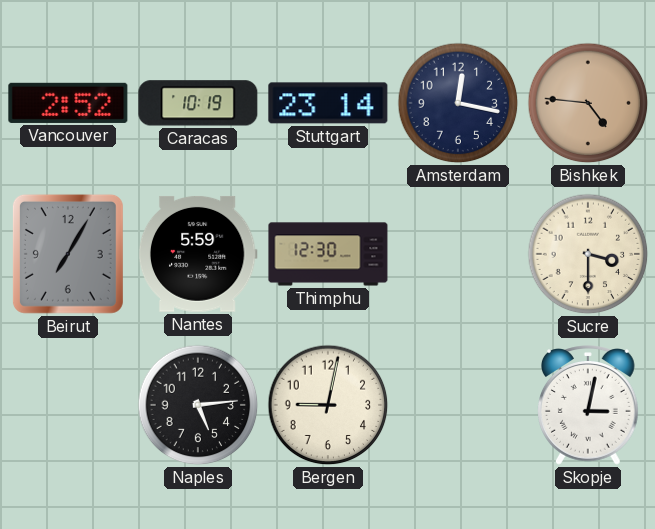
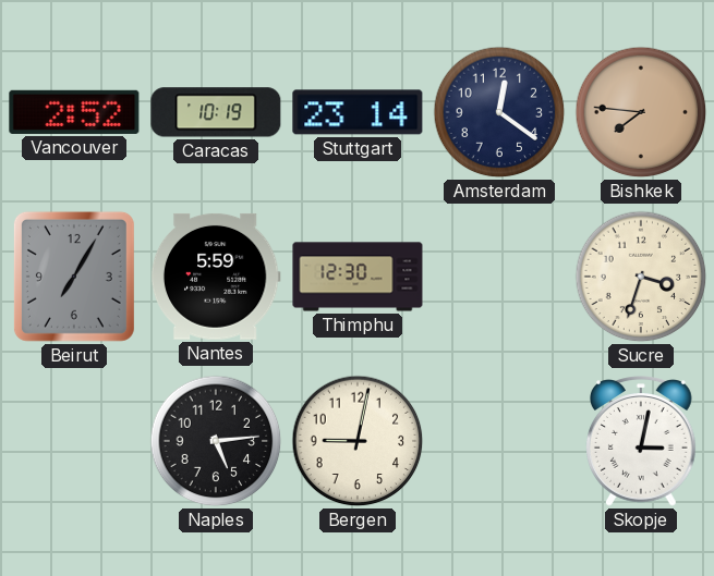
Amsterdam: 12:17 -> 12:21 (499, 112)
Bishkek: 4:46 -> 7:46 (641, 112)
Sucre: 3:30 -> 3:33 (641, 277)
